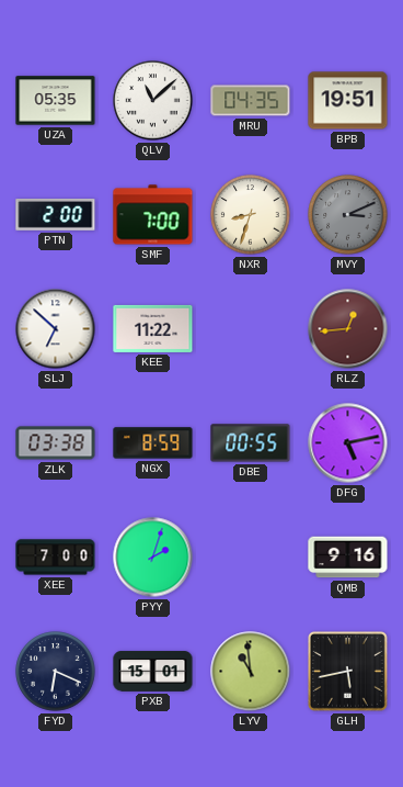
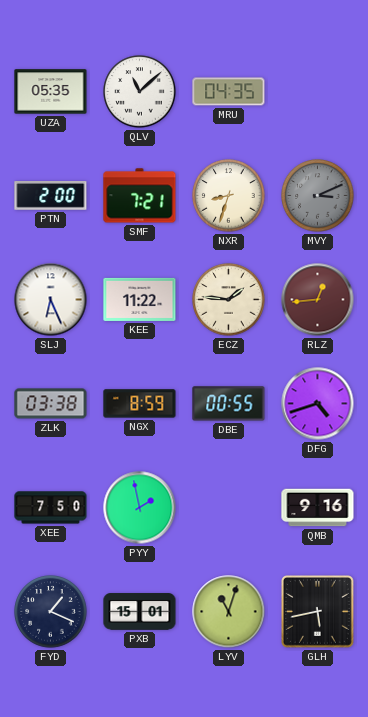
BPB: 19:51 -> none (348, 101)
SMF: 7:00 -> 7:21 (140, 196)
SLJ: 6:52 -> 6:26 (51, 300)
ECZ: none -> 1:46 (229, 300)
DFG: 5:13 -> 4:42 (318, 404)
XEE: 7:00 -> 7:50 (51, 508)
PYY: 2:03 -> 1:58 (140, 508)
FYD: 6:19 -> 1:19 (51, 612)
LYV: 10:59 -> 11:03 (229, 612)
